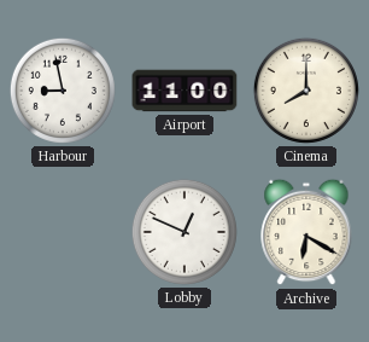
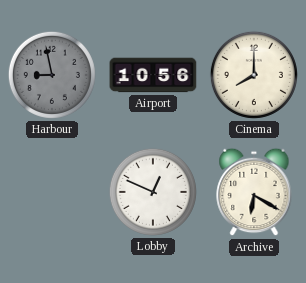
Harbour dial: white -> grey (52, 75)
Airport: 11:00 -> 10:56 (153, 75)
